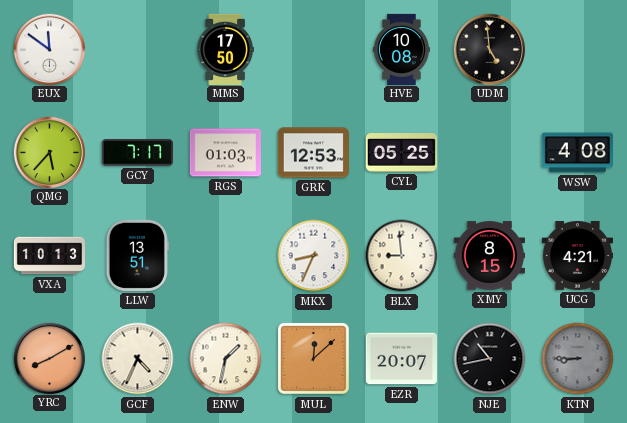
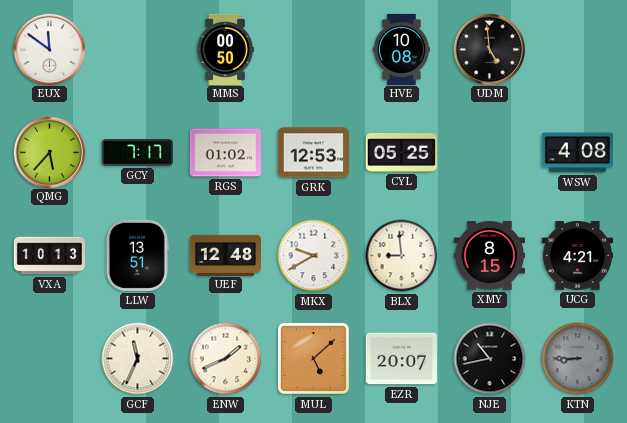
MMS: 17:50 -> 00:50 (225, 49)
RGS: 01:03 -> 01:02 (225, 153)
UEF: none -> 12:48 (225, 255)
MKX: 8:34 -> 9:40 (314, 256)
YRC: 8:10 -> none (49, 358)
GCF: 4:34 -> 11:34 (138, 359)
ENW: 1:32 -> 1:41 (226, 359)
MUL: 12:08 -> 5:08 (313, 358)
